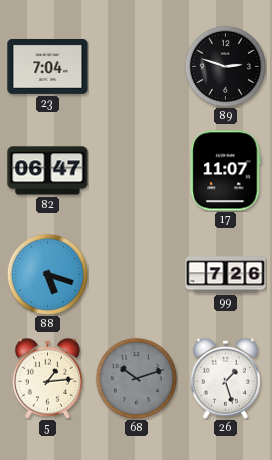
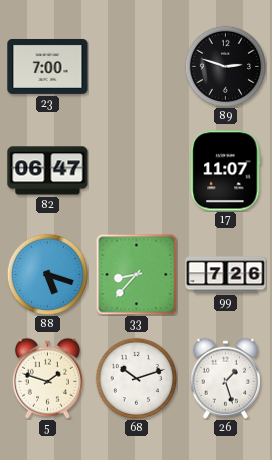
23: 7:04 -> 7:00 (48, 66)
33: none -> 8:37 (136, 274)
5: 1:14 -> 1:48 (47, 378)
68 dial: grey -> white (136, 378)
